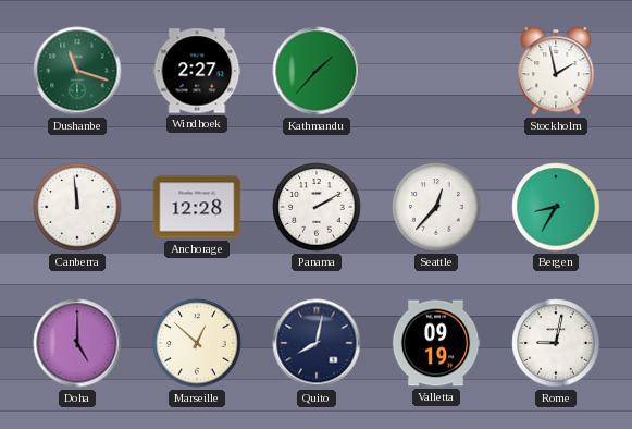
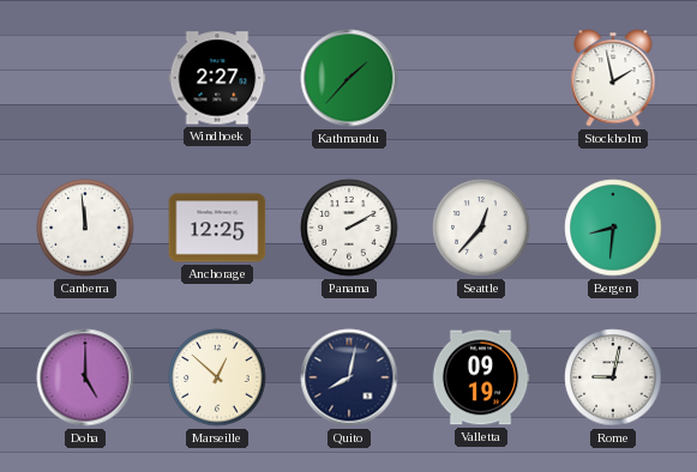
Dushanbe: 11:18 -> none (77, 71)
Anchorage: 12:28 -> 12:25 (217, 228)
Bergen: 8:35 -> 8:31 (613, 228)
